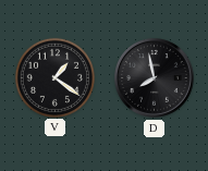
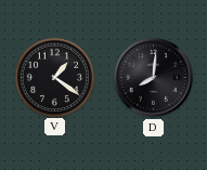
D: 7:58 -> 8:01 (154, 78)
